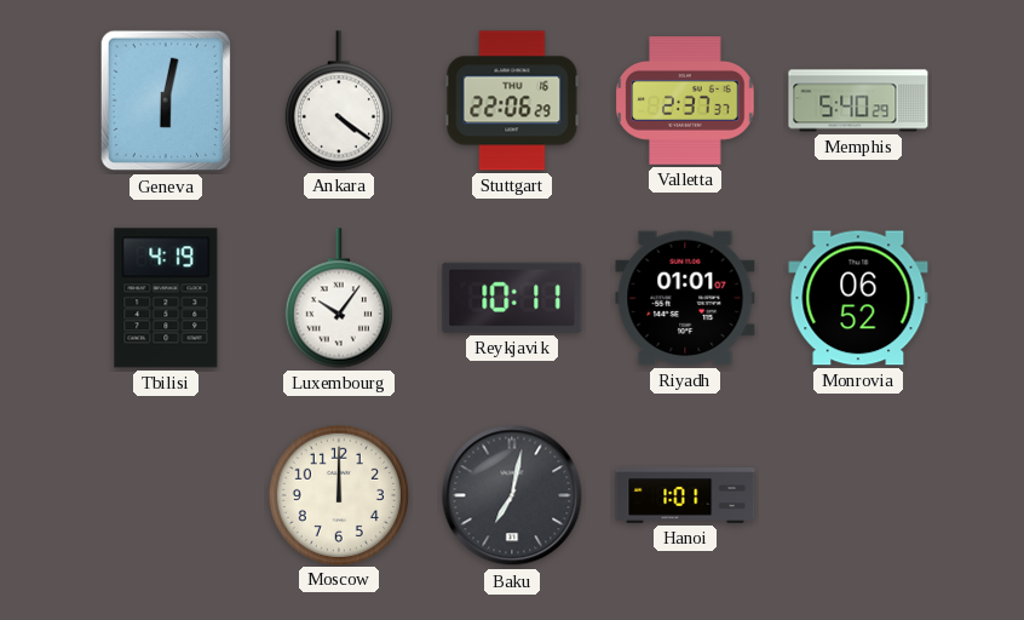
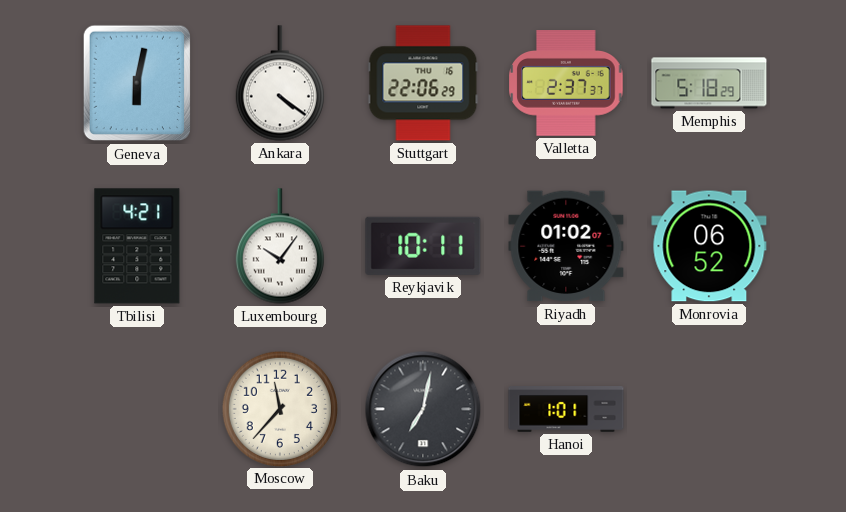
Memphis: 5:40 -> 5:18 (709, 83)
Tbilisi: 4:19 -> 4:21 (137, 246)
Riyadh: 01:01 -> 01:02 (566, 246)
Moscow: 12:00 -> 11:37 (279, 408)
